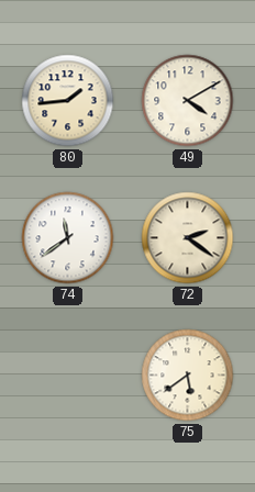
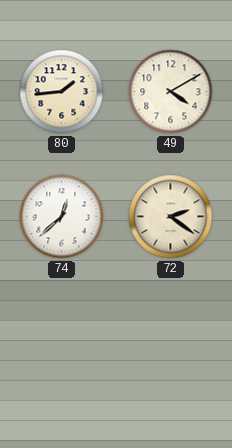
74: 11:39 -> 12:38 (62, 217)
75: 5:39 -> none (188, 376)
